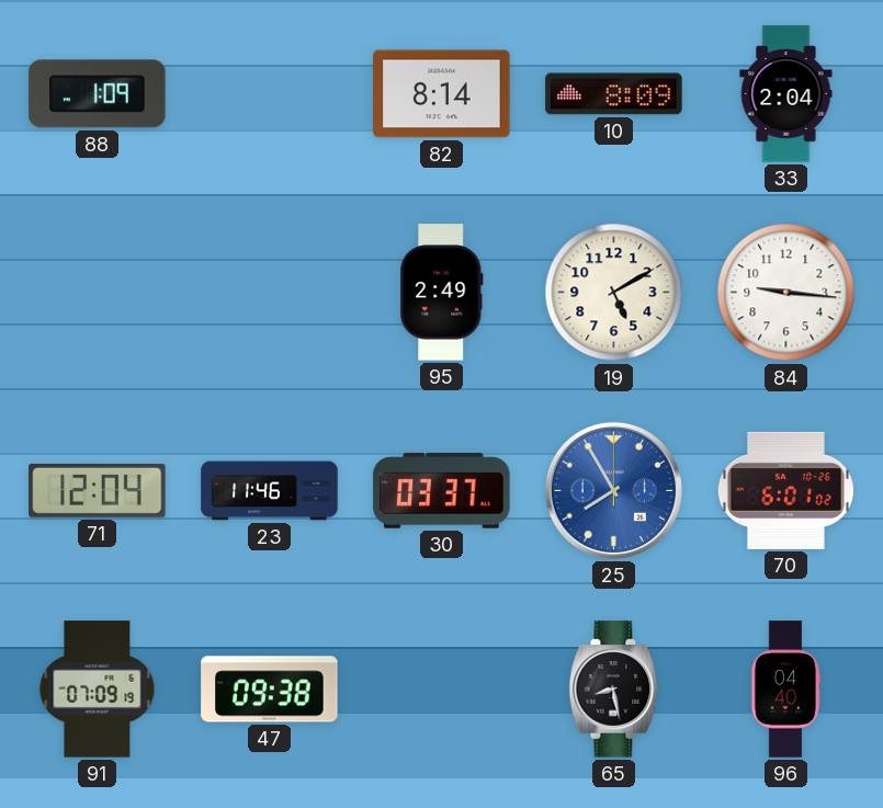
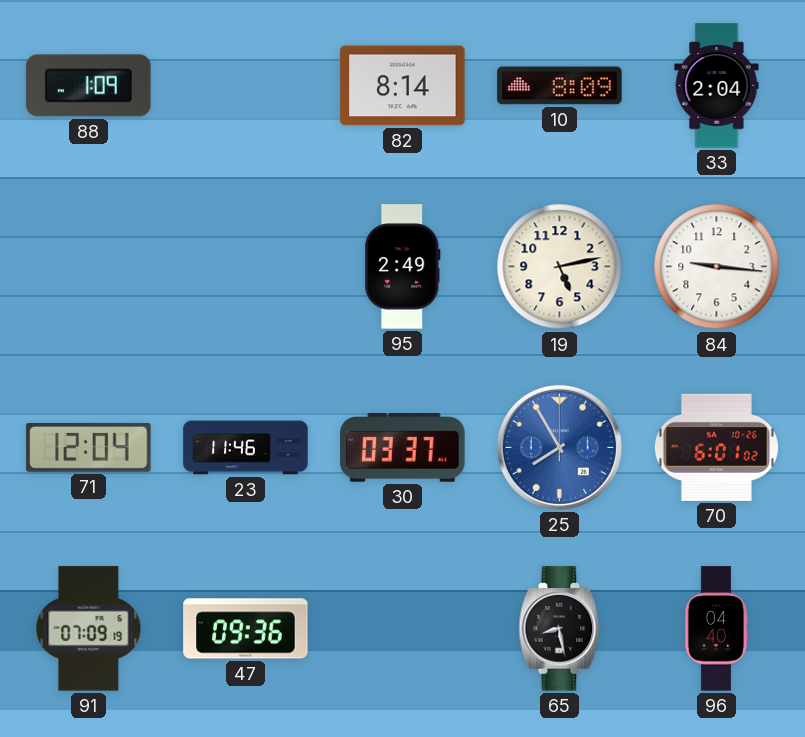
19: 5:10 -> 5:13 (560, 267)
47: 09:38 -> 09:36 (246, 629)
